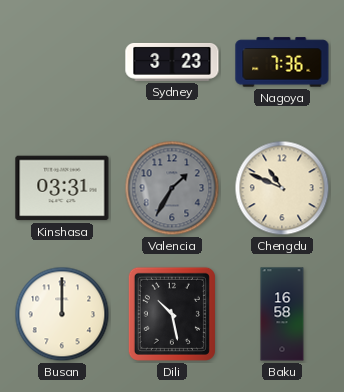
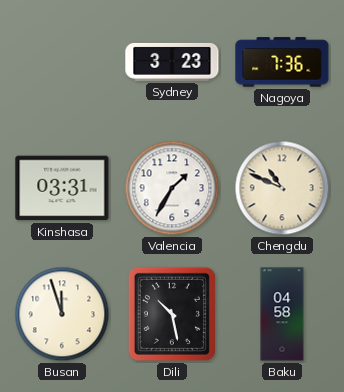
Valencia dial: grey -> white (172, 188)
Busan: 12:00 -> 11:57 (62, 314)
Baku: 16:58 -> 04:58 (282, 314)
